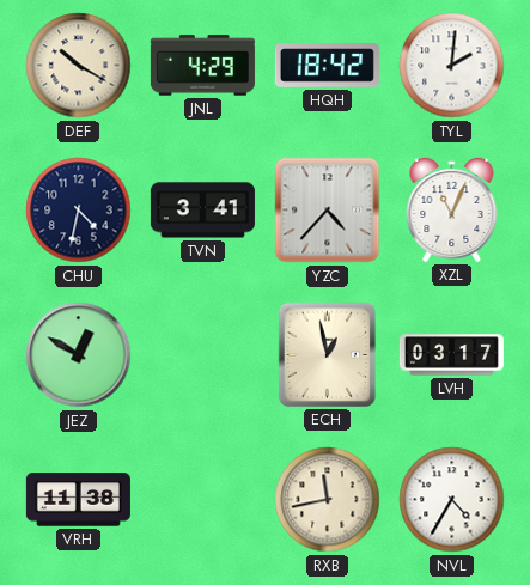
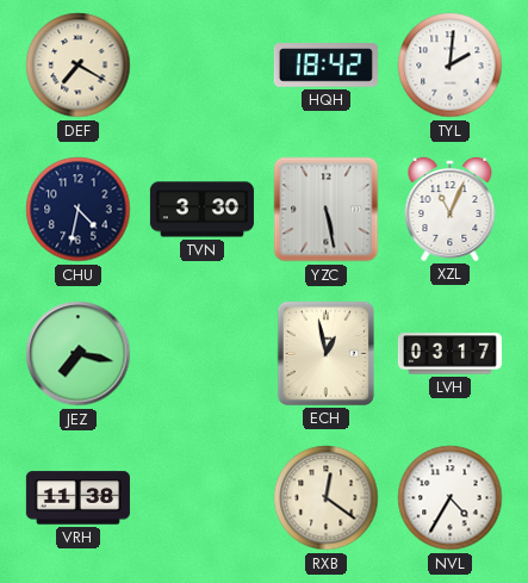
DEF: 10:20 -> 7:20 (79, 66)
JNL: 4:29 -> none (202, 66)
TVN: 3:41 -> 3:30 (201, 210)
YZC: 4:37 -> 5:28 (327, 210)
JEZ: 12:50 -> 7:17 (79, 354)
RXB: 11:43 -> 12:21 (327, 498)
